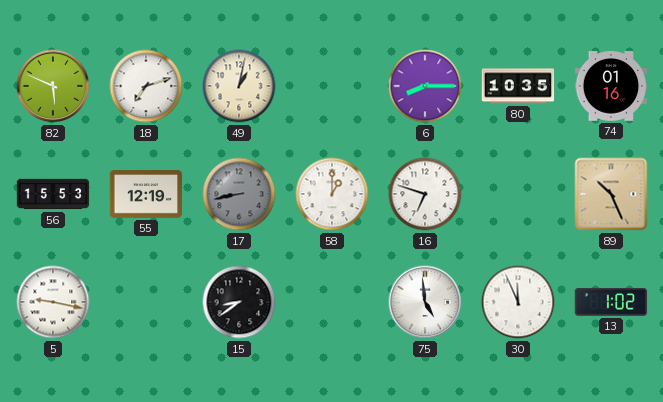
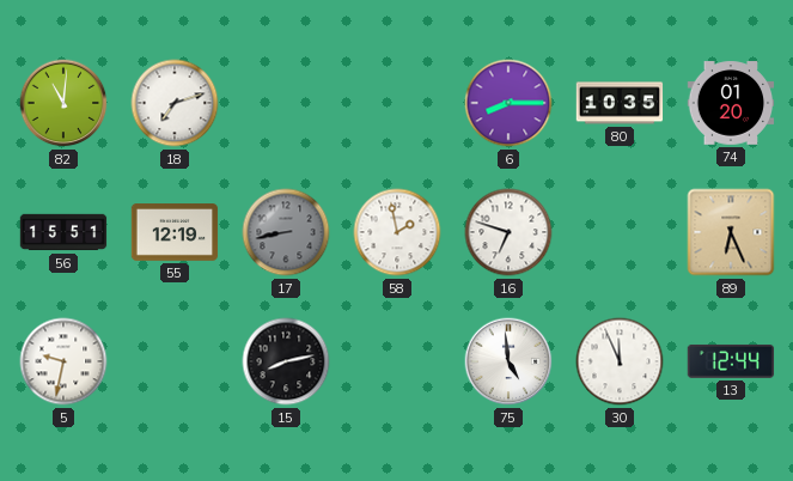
82: 5:49 -> 11:01 (63, 103)
49: 1:02 -> none (239, 86)
74: 01:16 -> 01:20 (731, 103)
56: 15:53 -> 15:51 (63, 232)
58: 1:00 -> 1:58 (397, 232)
89: 10:26 -> 6:26 (731, 232)
5: 9:17 -> 9:32 (63, 361)
15: 8:39 -> 8:13 (286, 361)
13: 1:02 -> 12:44 (731, 361)
